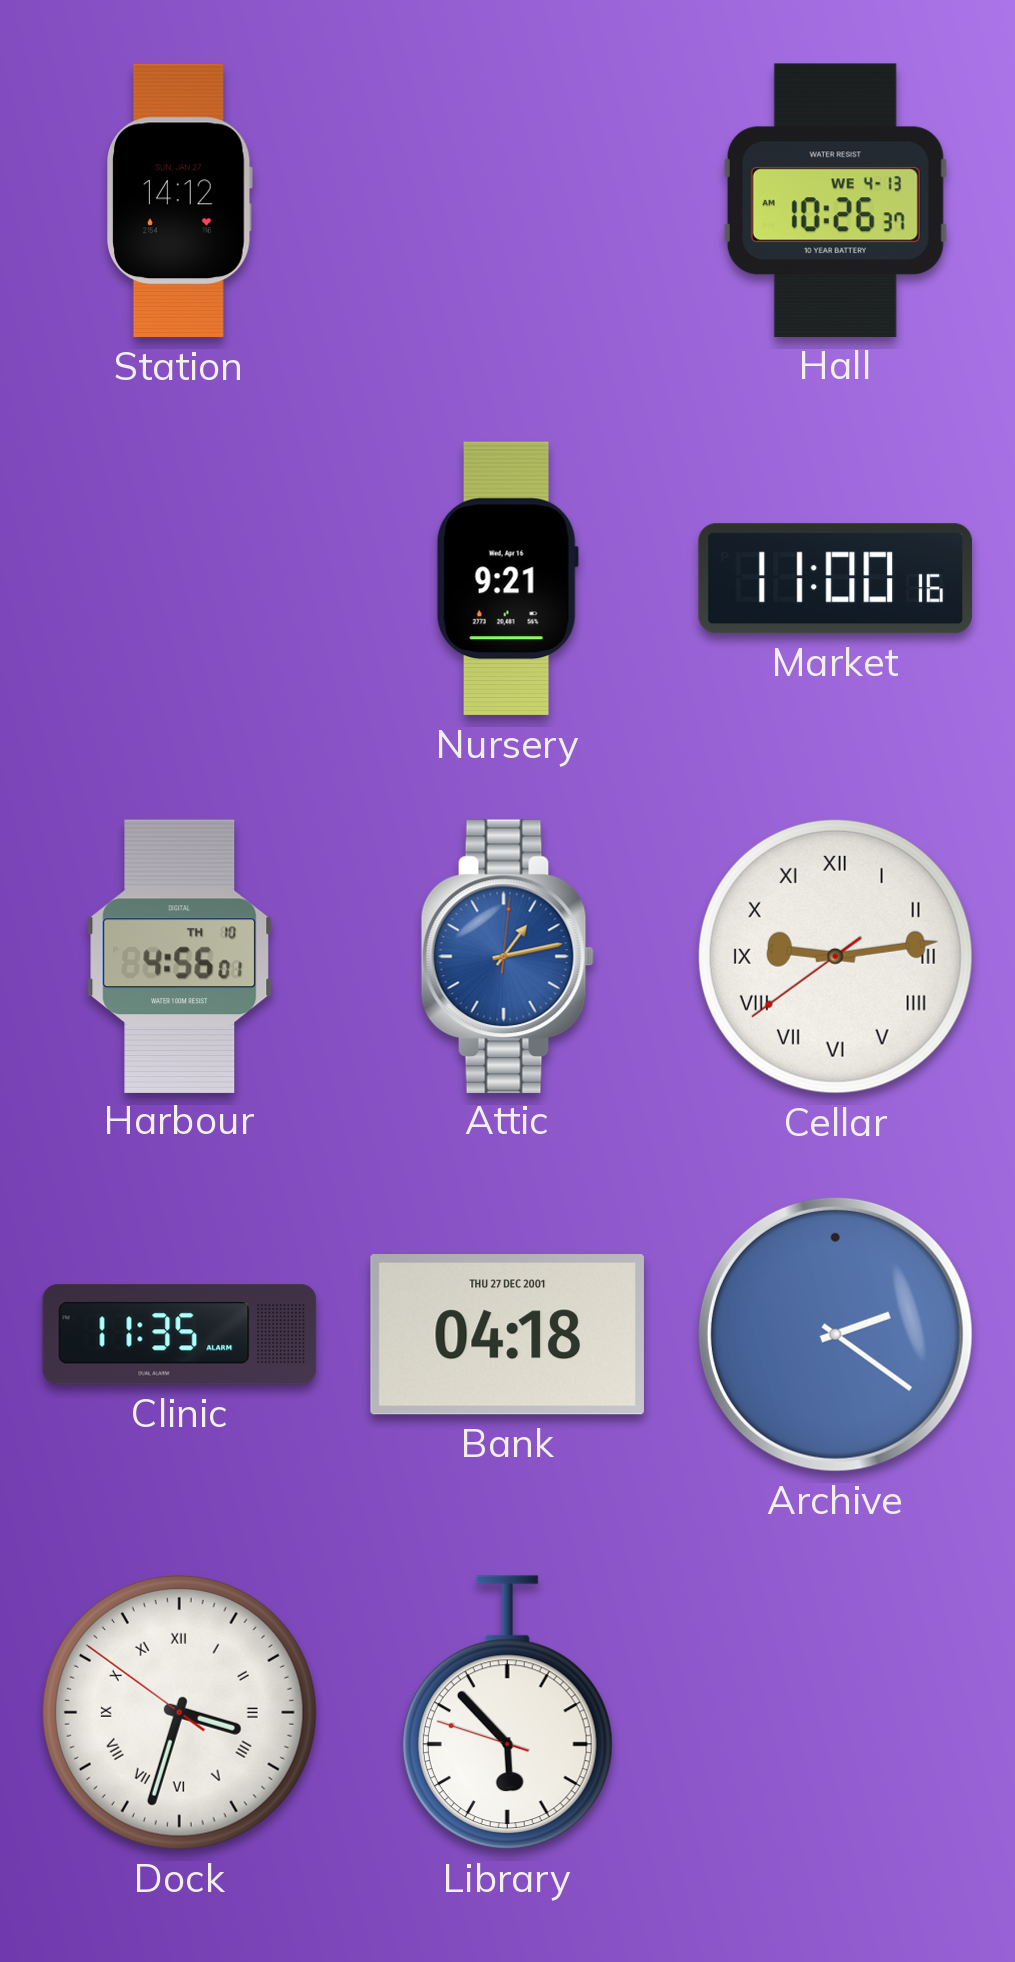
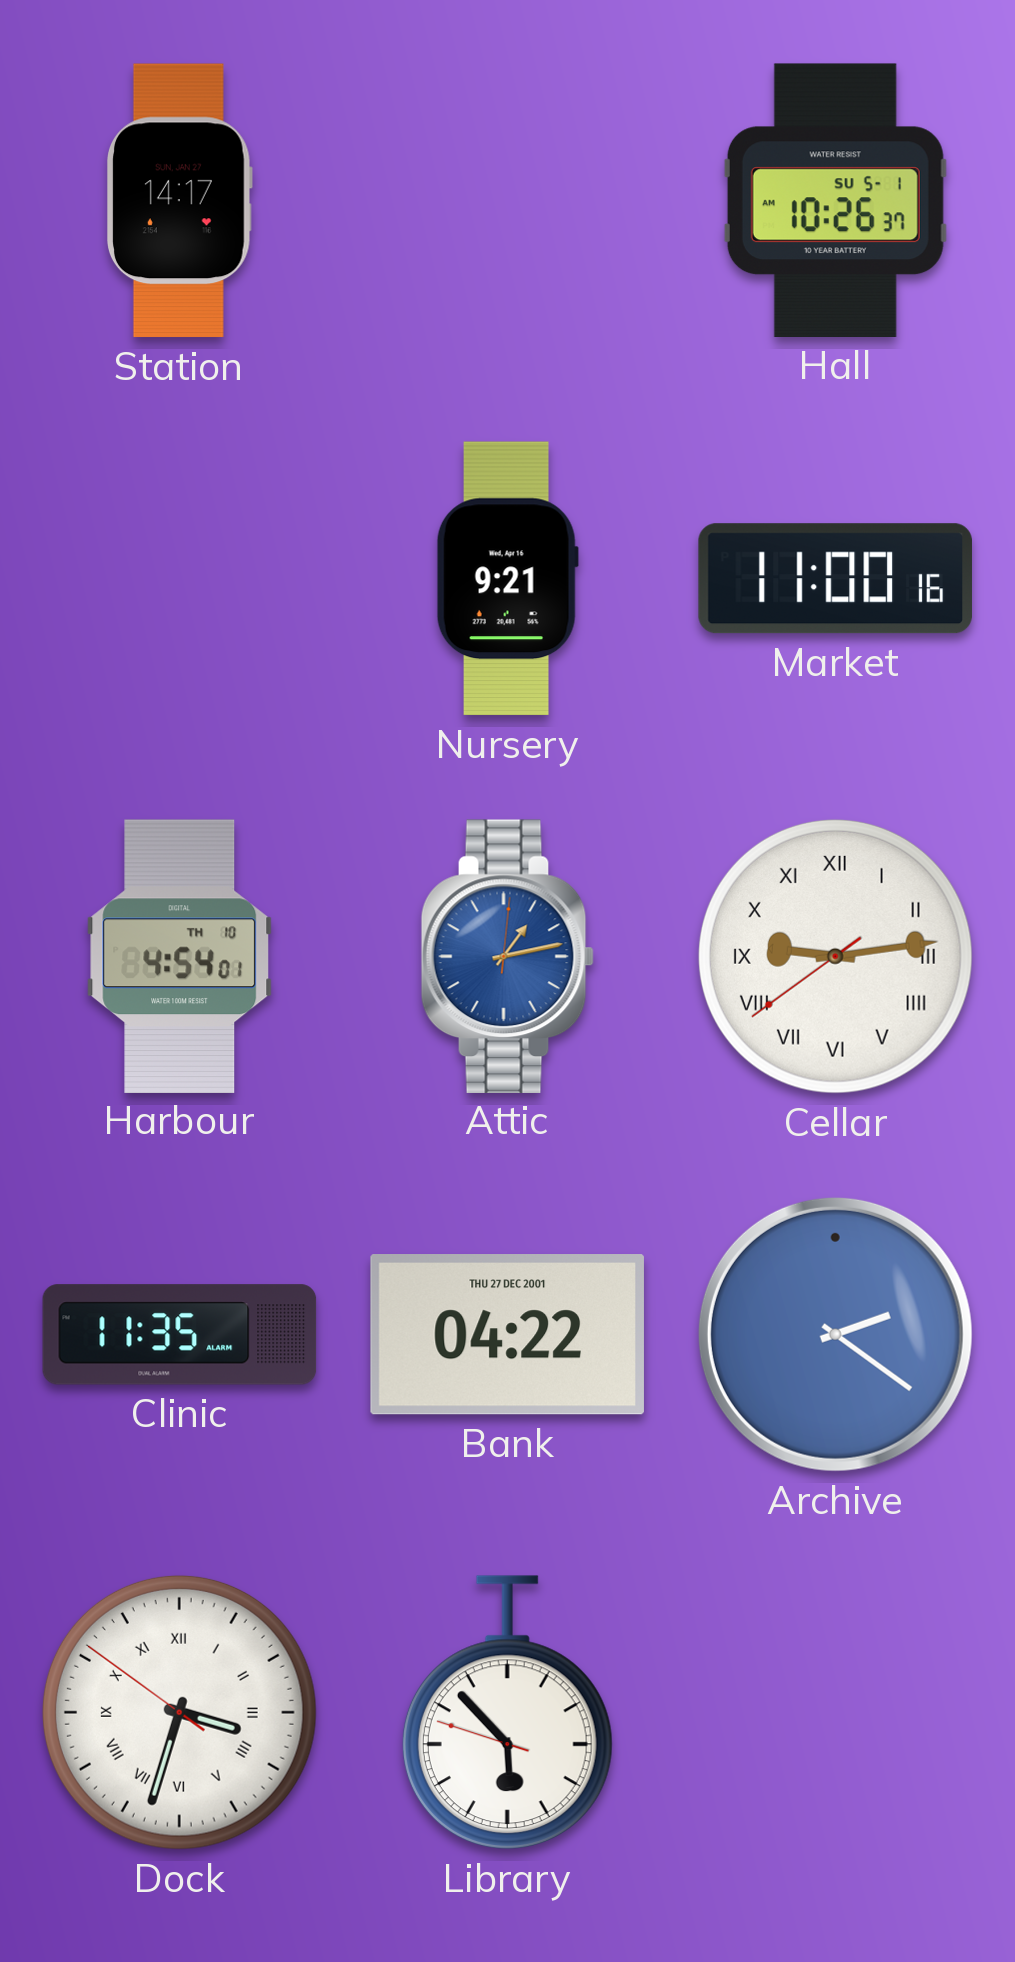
Station: 14:12 -> 14:17 (180, 201)
Hall date: WE 4-13 -> SU 5-1 (835, 200)
Harbour: 4:56 -> 4:54 (180, 956)
Bank: 04:18 -> 04:22 (507, 1335)
